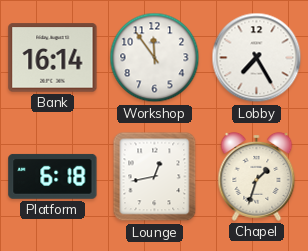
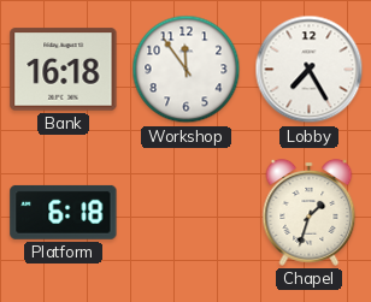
Bank: 16:14 -> 16:18 (64, 70)
Lounge: 12:43 -> none (155, 177)
